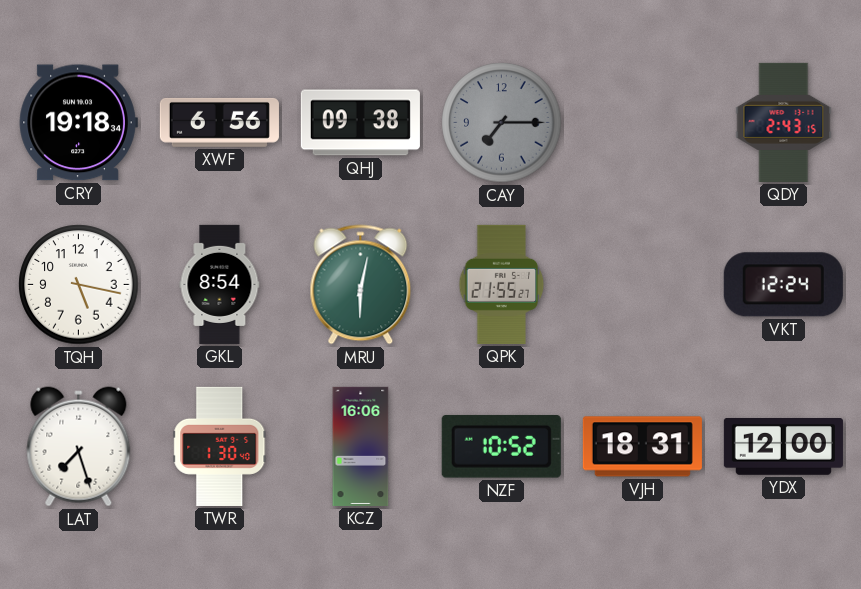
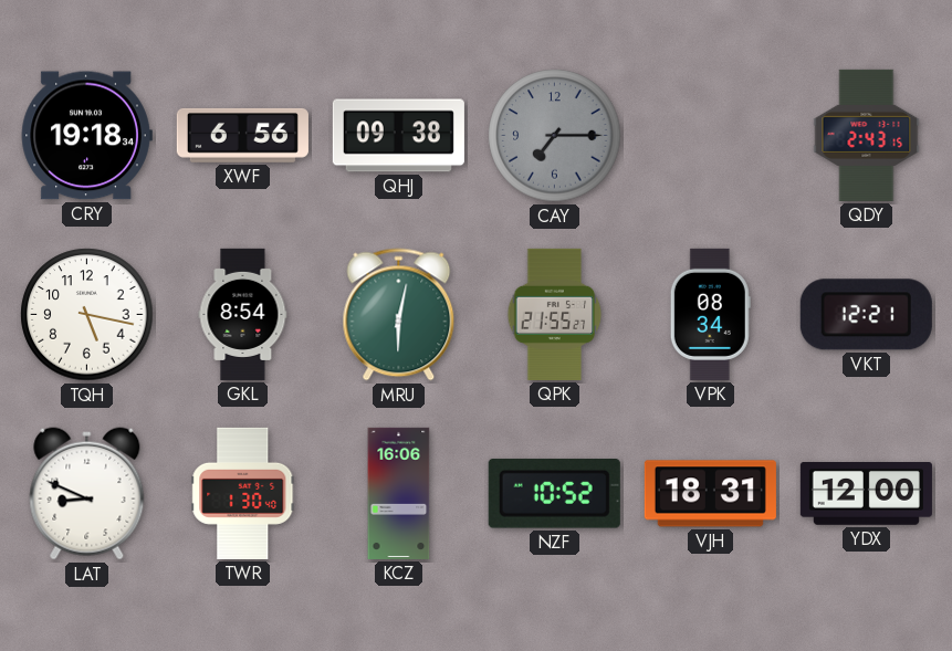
VPK: none -> 08:34 (710, 314)
VKT: 12:24 -> 12:21 (866, 315)
LAT: 7:27 -> 8:49 (87, 494)
